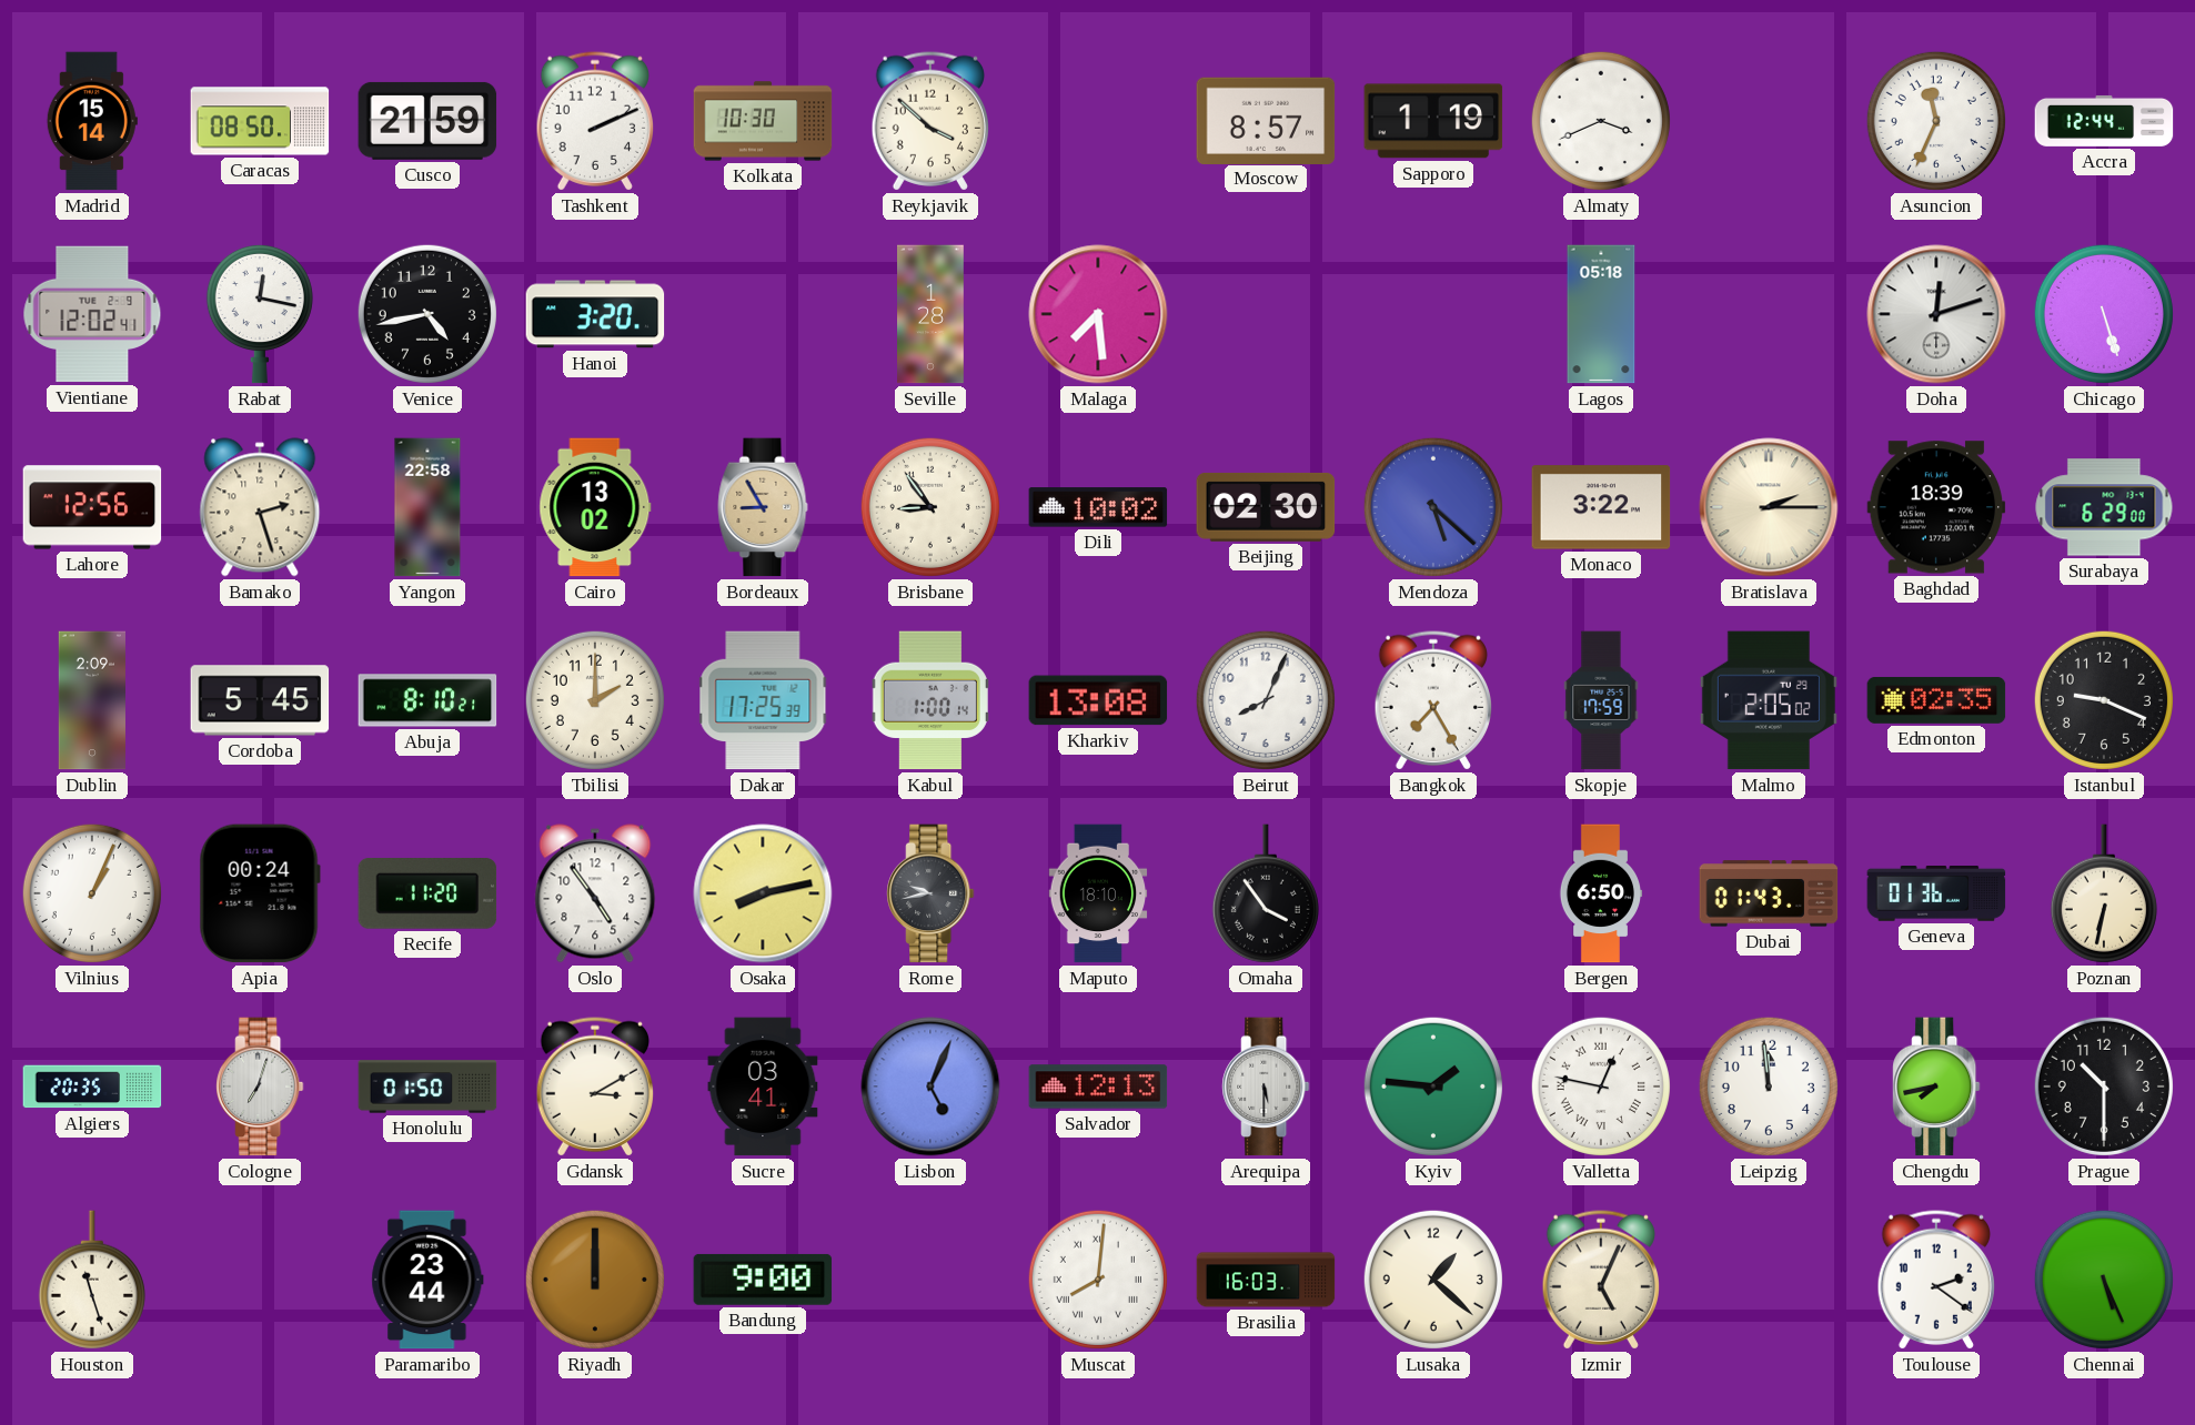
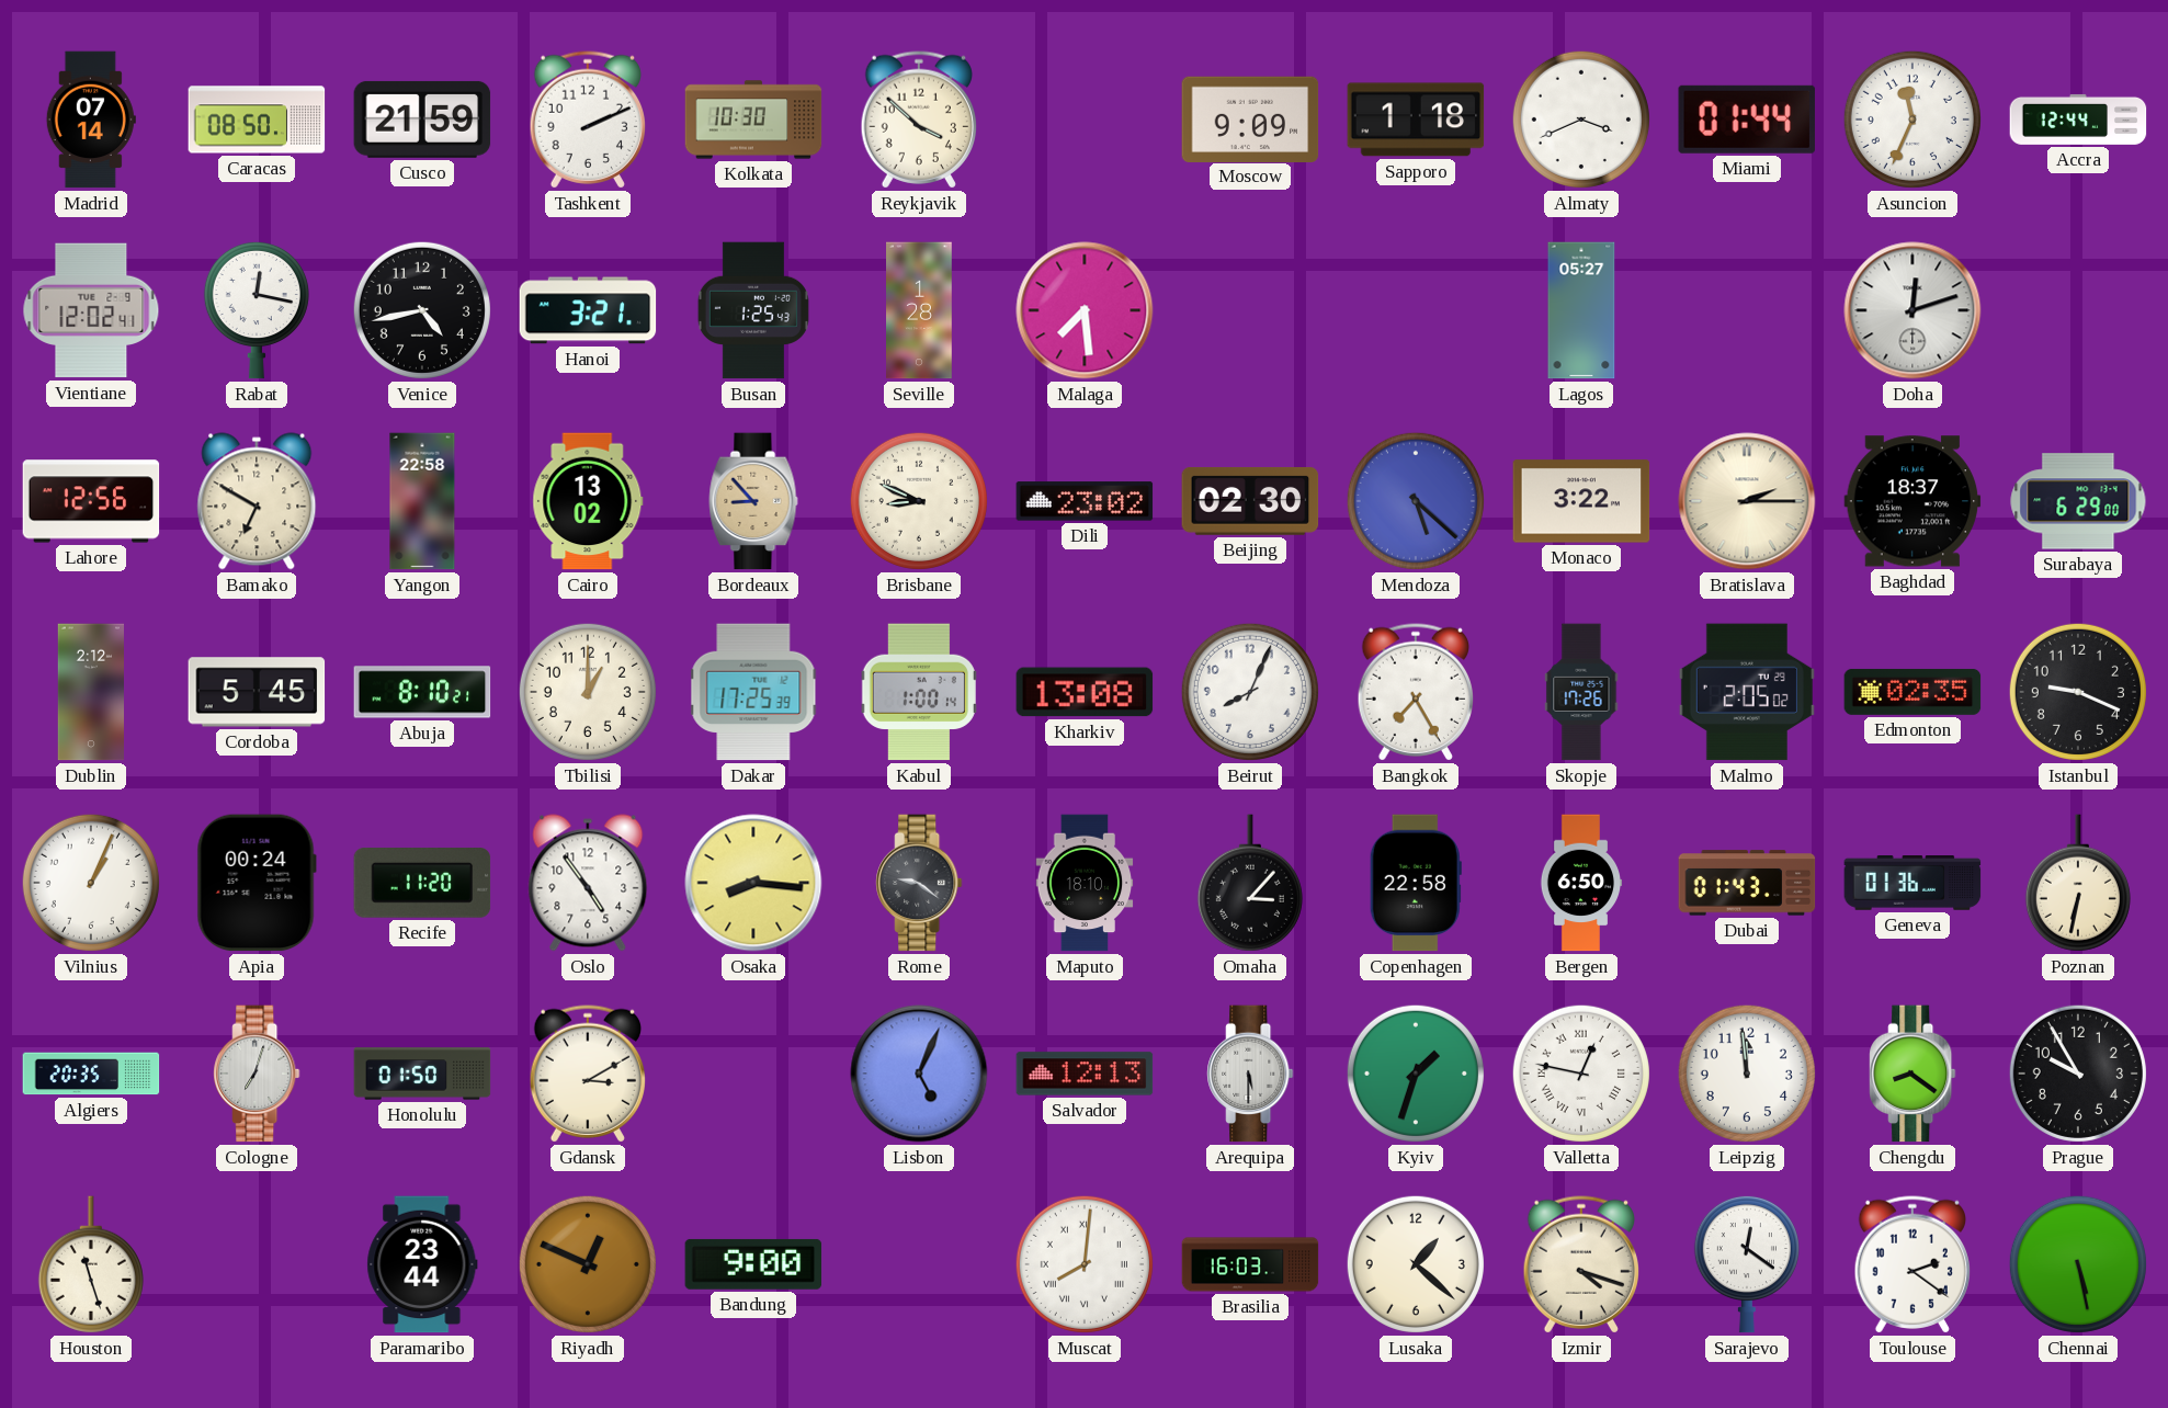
Madrid: 15:14 -> 07:14 (91, 120)
Moscow: 8:57 -> 9:09 (1250, 118)
Sapporo: 1:19 -> 1:18 (1416, 120)
Miami: none -> 01:44 (1747, 120)
Hanoi: 3:20 -> 3:21 (588, 310)
Busan: none -> 1:25 (753, 310)
Lagos: 05:18 -> 05:27 (1581, 310)
Chicago: 5:27 -> none (2104, 314)
Bamako: 2:27 -> 6:50 (257, 501)
Bordeaux: 8:55 -> 8:53 (753, 501)
Brisbane: 8:54 -> 8:49 (919, 501)
Dili: 10:02 -> 23:02 (1085, 501)
Baghdad: 18:39 -> 18:37 (1912, 501)
Dublin: 2:09 -> 2:12 (90, 692)
Tbilisi: 2:00 -> 1:00 (588, 692)
Skopje: 17:59 -> 17:26 (1581, 692)
Osaka: 8:13 -> 8:16 (753, 883)
Rome: 9:43 -> 9:21 (919, 883)
Omaha: 3:54 -> 3:07 (1250, 883)
Copenhagen: none -> 22:58 (1416, 883)
Sucre: 03:41 -> none (763, 1087)
Kyiv: 1:46 -> 1:33 (1416, 1074)
Chengdu: 7:43 -> 8:21 (1912, 1074)
Prague: 10:30 -> 9:55 (2078, 1074)
Riyadh: 12:00 -> 12:49 (588, 1264)
Izmir: 5:04 -> 4:18 (1580, 1264)
Sarajevo: none -> 12:21 (1747, 1264)
Chennai: 5:26 -> 5:28 (2078, 1264)
